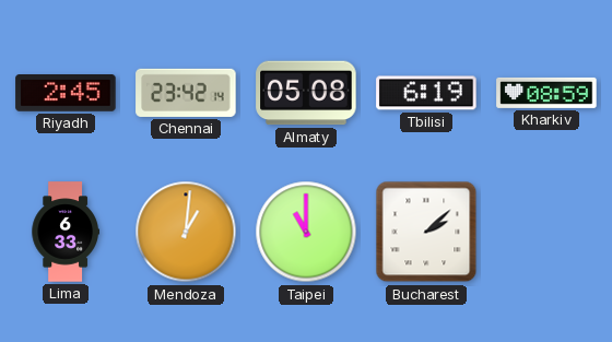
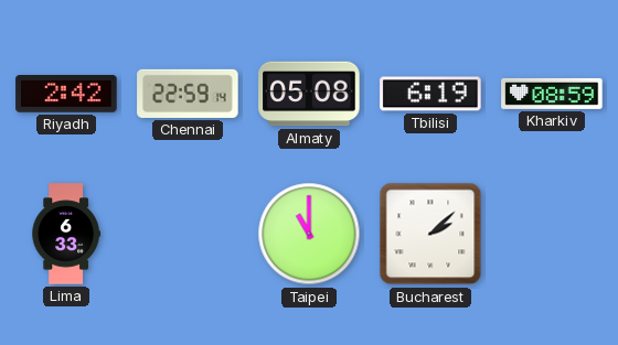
Riyadh: 2:45 -> 2:42 (66, 95)
Chennai: 23:42 -> 22:59 (188, 94)
Mendoza: 1:01 -> none (186, 232)
